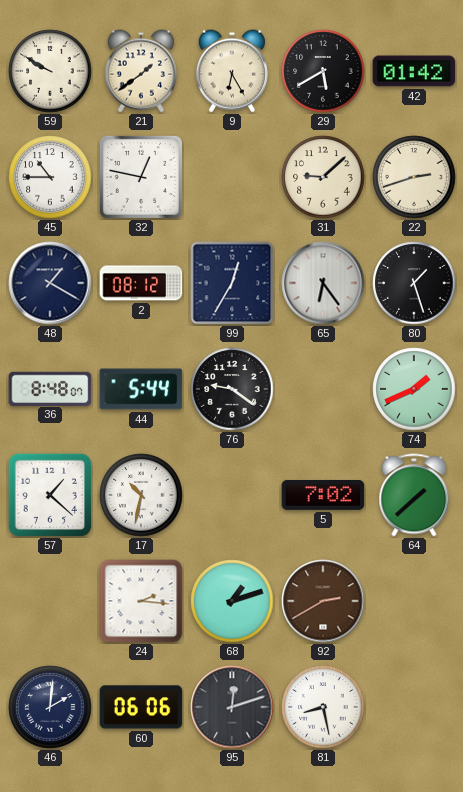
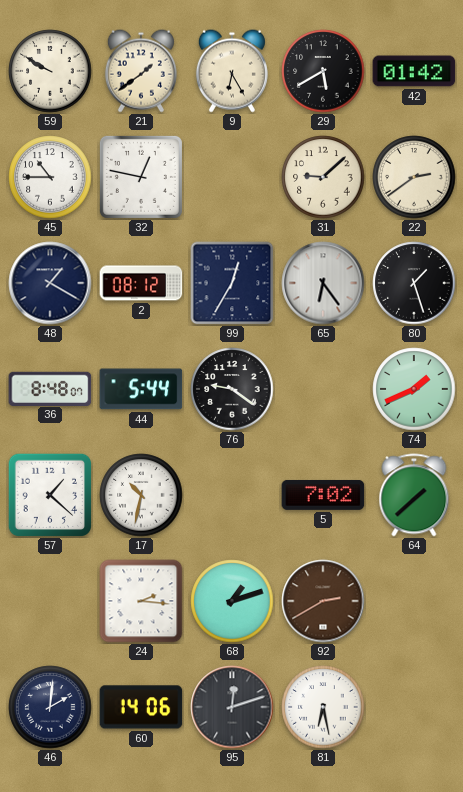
22: 2:42 -> 2:39 (414, 177)
60: 06:06 -> 14:06 (141, 707)
81: 8:28 -> 6:28 (323, 707)
